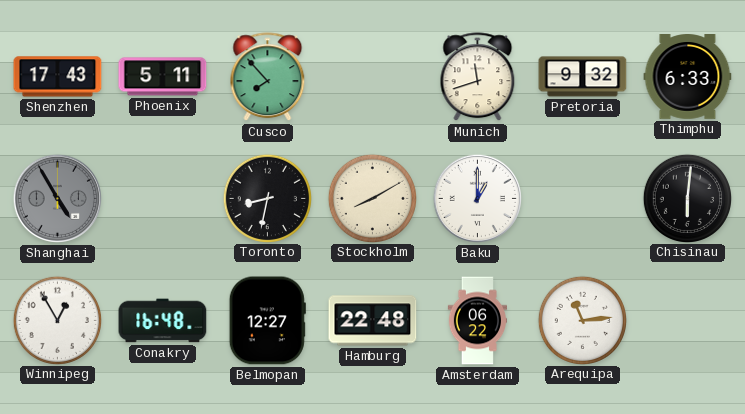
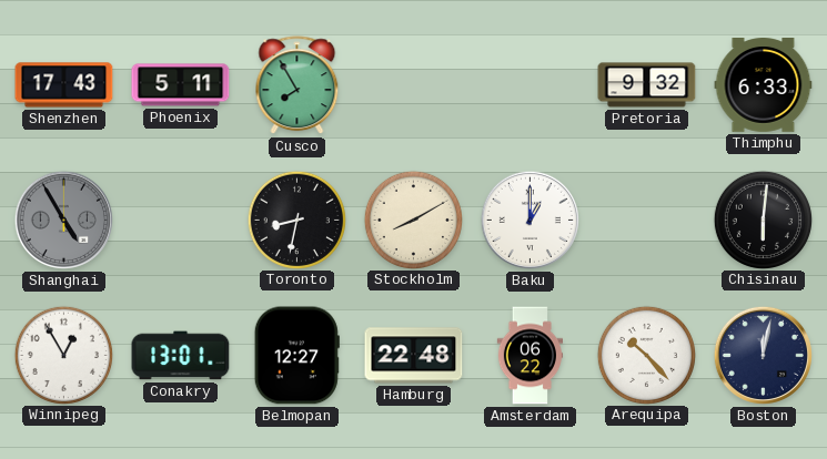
Cusco: 7:53 -> 7:55 (297, 85)
Munich: 11:42 -> none (478, 77)
Conakry: 16:48 -> 13:01 (181, 356)
Arequipa: 11:14 -> 10:23 (646, 355)
Boston: none -> 12:02 (763, 355)
